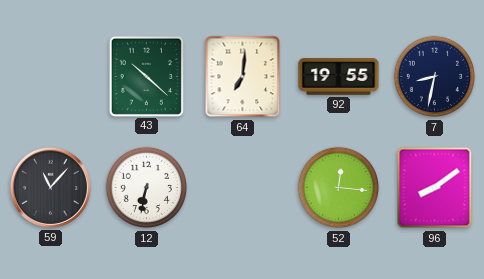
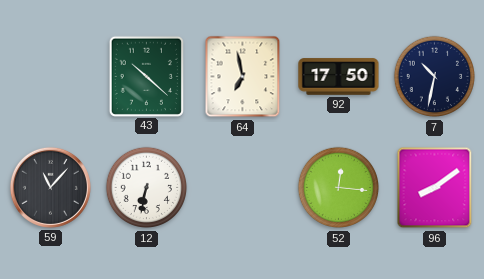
64: 7:01 -> 6:58 (243, 77)
92: 19:55 -> 17:50 (339, 77)
7: 8:32 -> 10:32 (435, 77)
